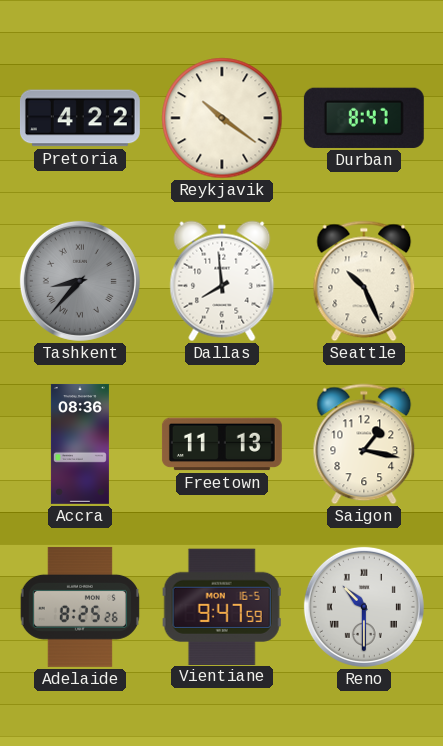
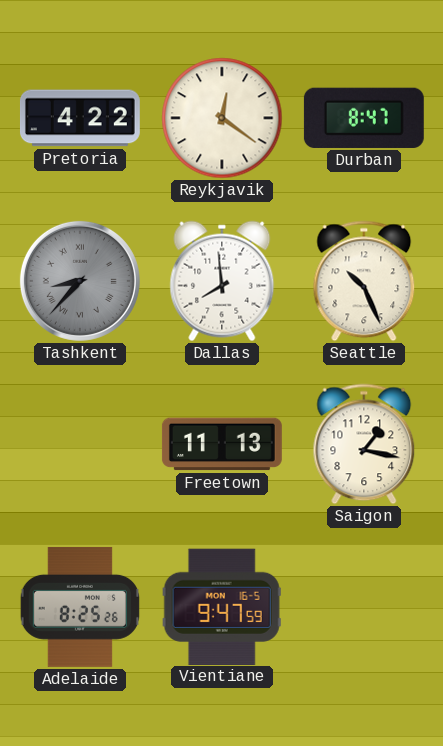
Reykjavik: 10:21 -> 12:21 (222, 118)
Accra: 08:36 -> none (80, 444)
Reno: 10:30 -> none (364, 607)
